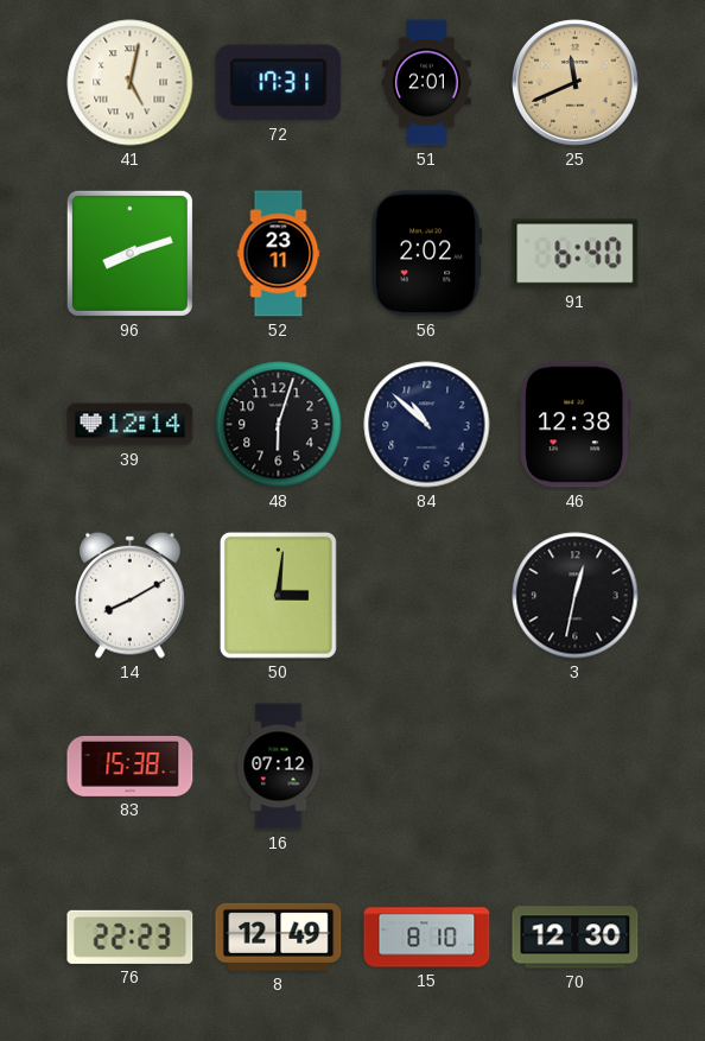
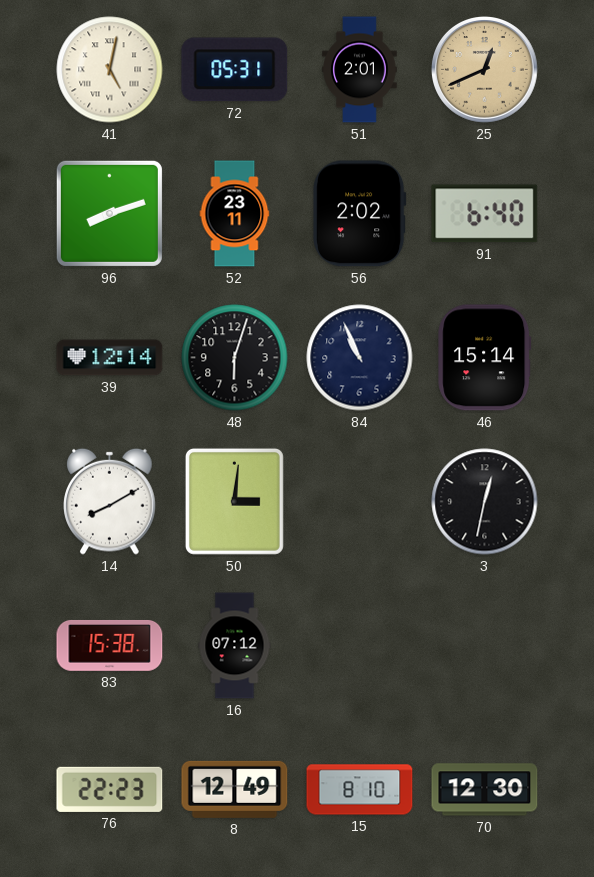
72: 17:31 -> 05:31 (235, 70)
25: 11:41 -> 12:41 (485, 70)
84: 10:52 -> 10:56 (360, 358)
46: 12:38 -> 15:14 (485, 358)
